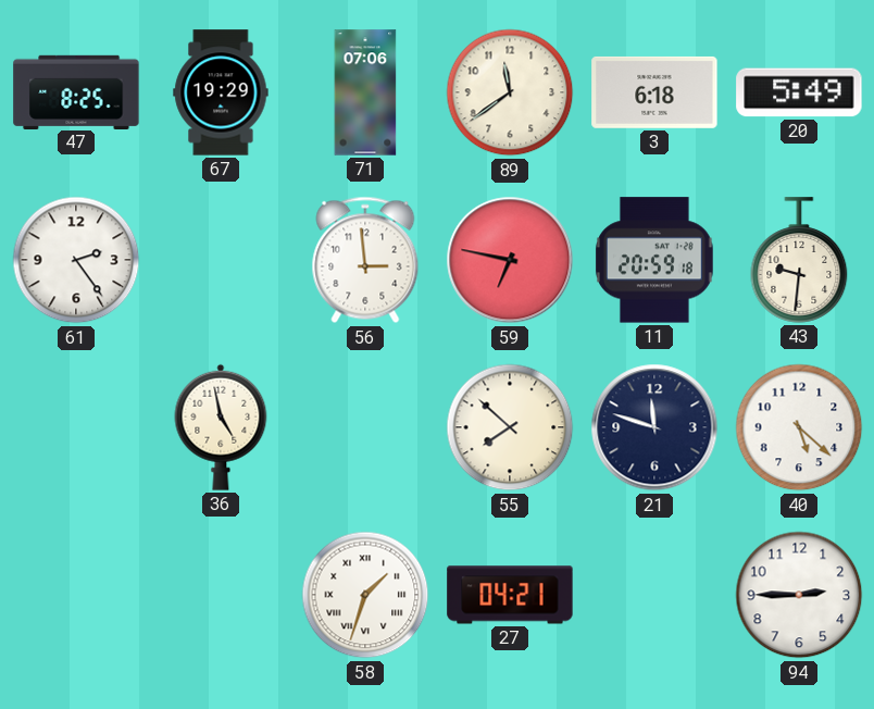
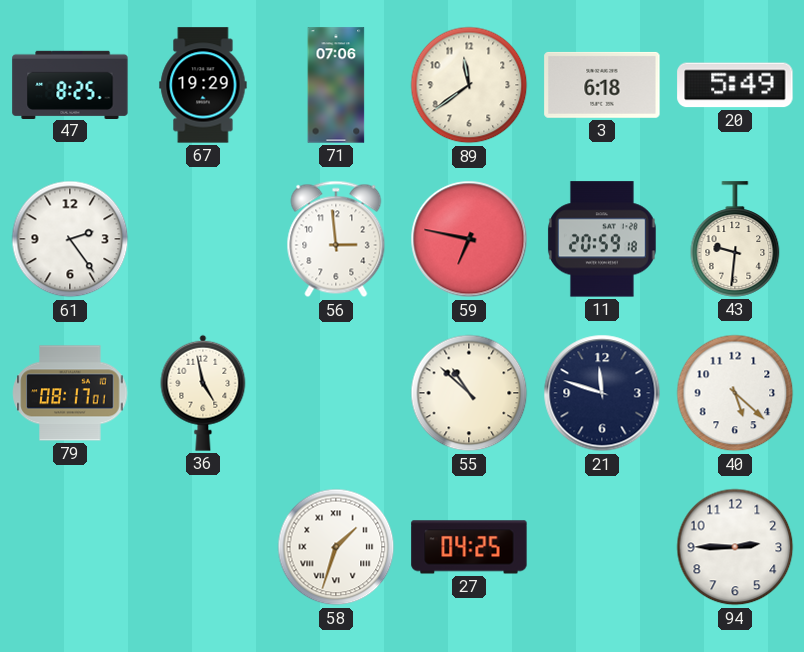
79: none -> 08:17 (70, 393)
55: 7:52 -> 10:52 (469, 393)
27: 04:21 -> 04:25 (469, 547)
